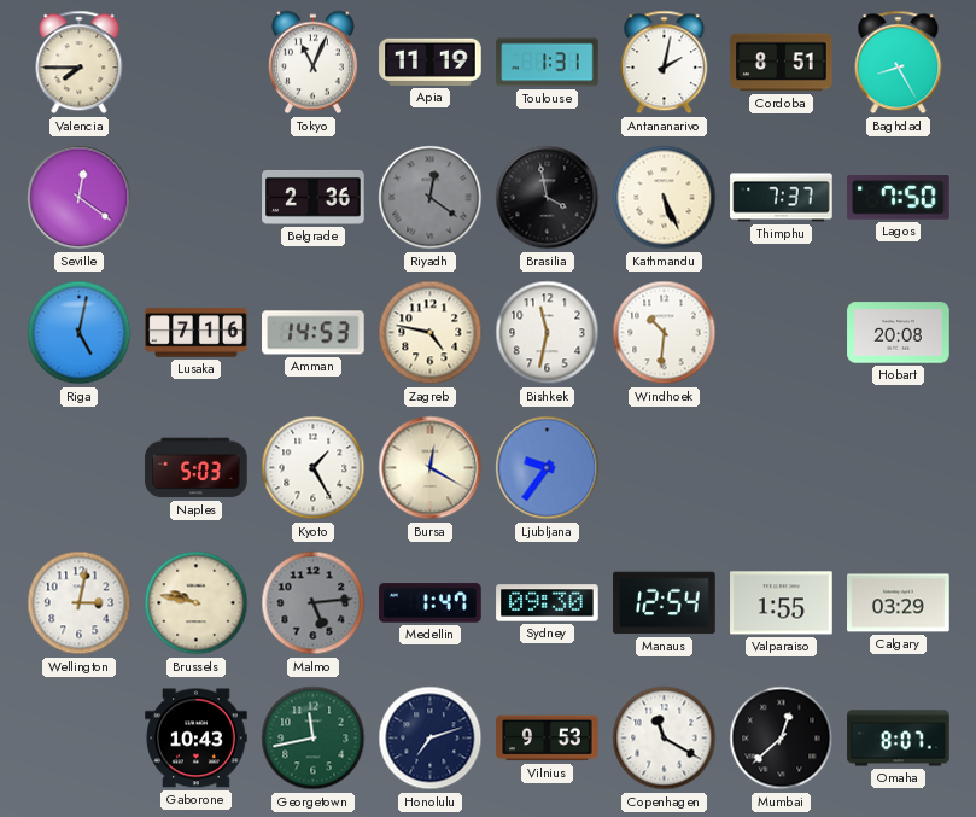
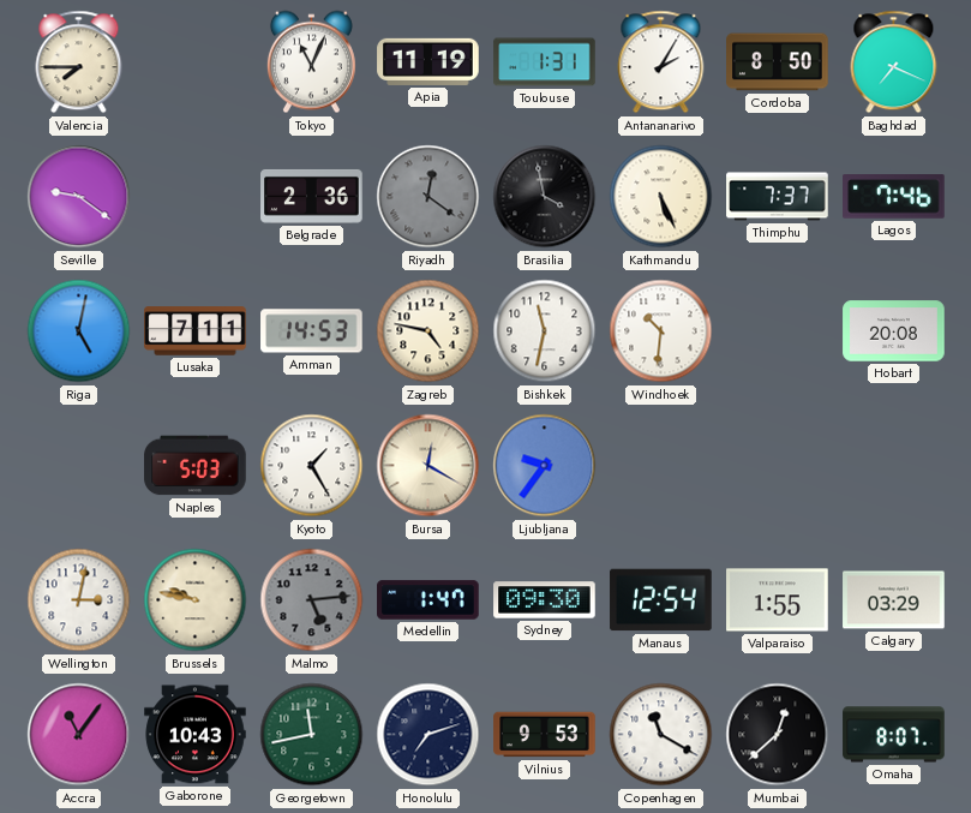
Antananarivo: 2:02 -> 2:05 (661, 62)
Cordoba: 8:51 -> 8:50 (778, 62)
Baghdad: 8:25 -> 7:19 (894, 62)
Seville: 12:21 -> 9:21 (79, 197)
Lagos: 7:50 -> 7:46 (894, 197)
Lusaka: 7:16 -> 7:11 (196, 331)
Accra: none -> 11:06 (79, 735)
